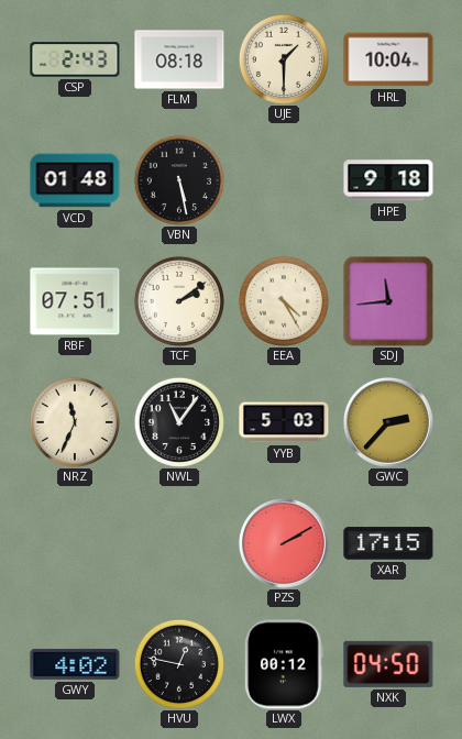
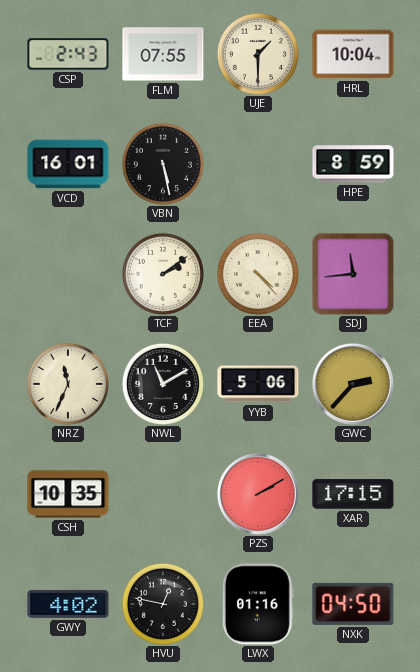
FLM: 08:18 -> 07:55 (163, 54)
VCD: 01:48 -> 16:01 (68, 164)
HPE: 9:18 -> 8:59 (353, 164)
RBF: 07:51 -> none (75, 301)
EEA: 4:25 -> 4:23 (258, 274)
NWL: 11:06 -> 11:10 (163, 384)
YYB: 5:03 -> 5:06 (258, 384)
CSH: none -> 10:35 (68, 494)
LWX: 00:12 -> 01:16 (258, 604)
